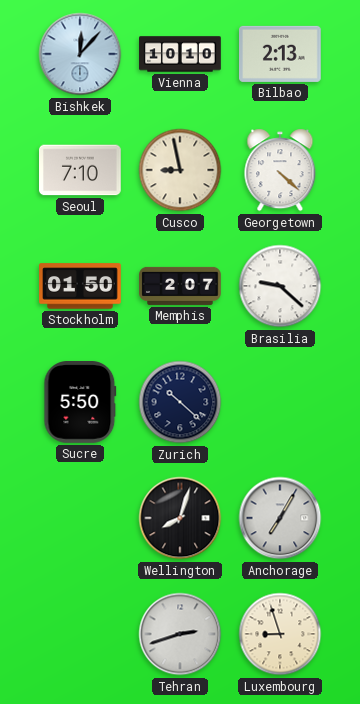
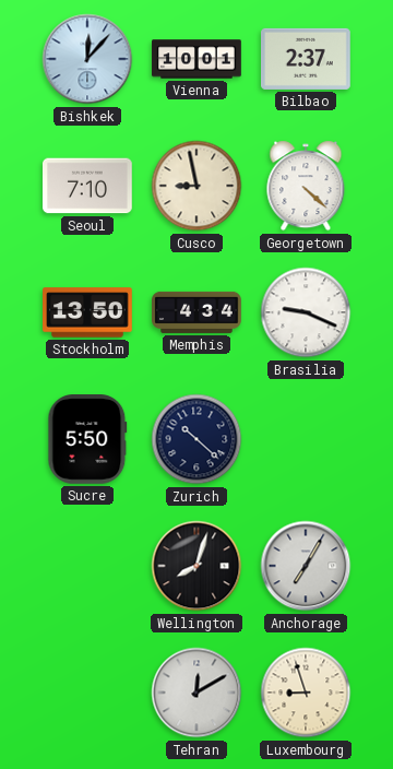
Vienna: 10:10 -> 10:01 (196, 59)
Bilbao: 2:13 -> 2:37 (307, 59)
Stockholm: 01:50 -> 13:50 (87, 312)
Memphis: 2:07 -> 4:34 (196, 312)
Brasilia: 9:22 -> 9:19 (306, 312)
Tehran: 2:42 -> 12:10 (196, 693)
